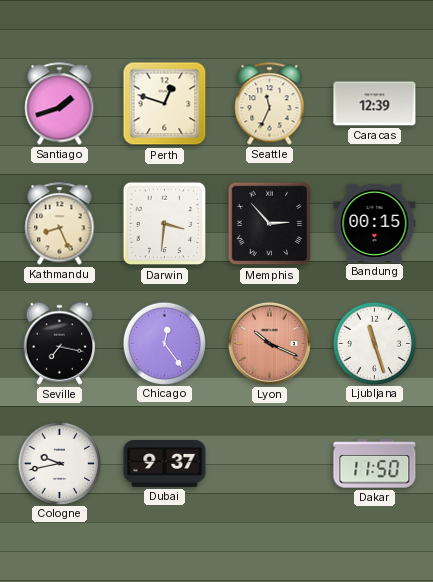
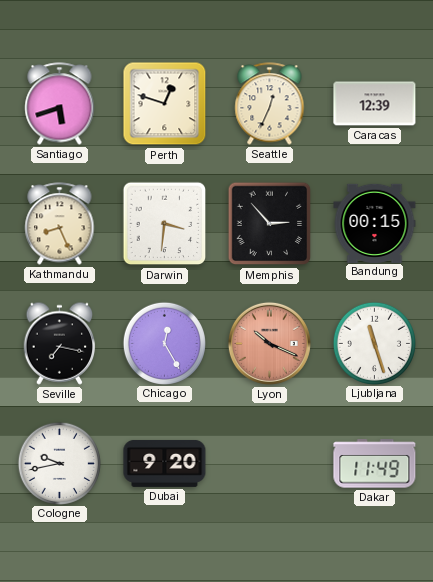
Santiago: 1:42 -> 5:42 (60, 104)
Seattle: 11:34 -> 12:34 (270, 104)
Chicago: 12:24 -> 12:25 (164, 343)
Dubai: 9:37 -> 9:20 (165, 464)
Dakar: 11:50 -> 11:49 (375, 464)
